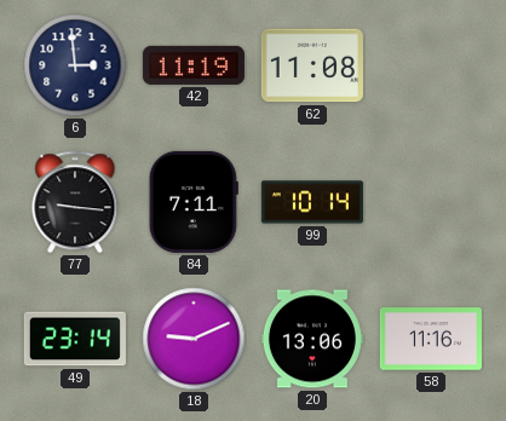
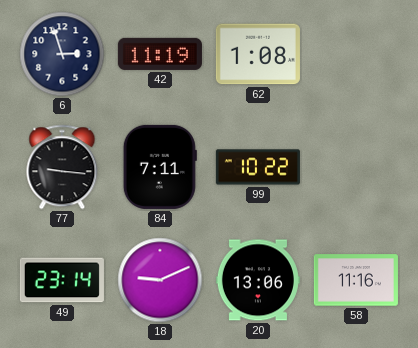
6: 2:59 -> 2:57 (62, 54)
62: 11:08 -> 1:08 (258, 54)
99: 10:14 -> 10:22 (258, 167)
